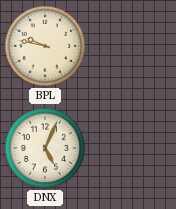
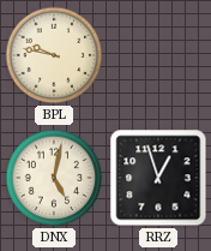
DNX: 5:04 -> 5:02 (54, 178)
RRZ: none -> 12:57 (158, 178)
